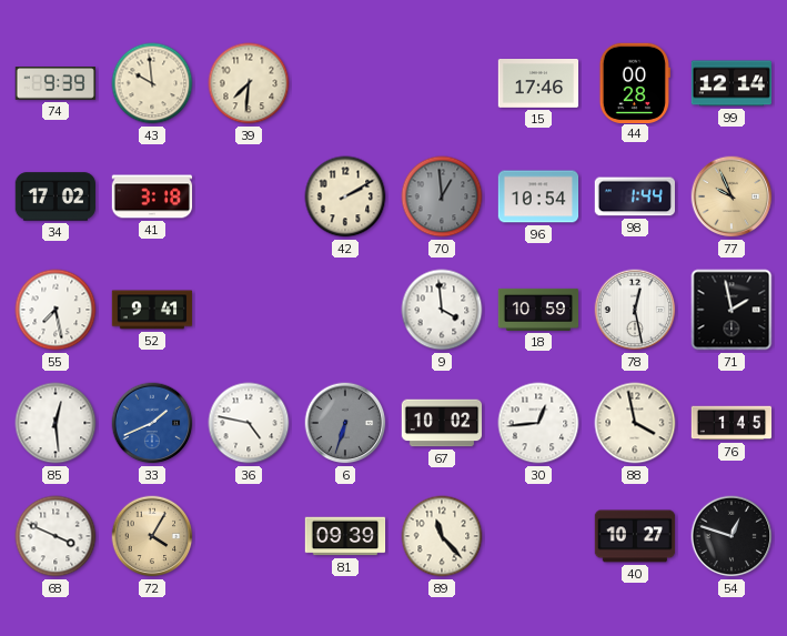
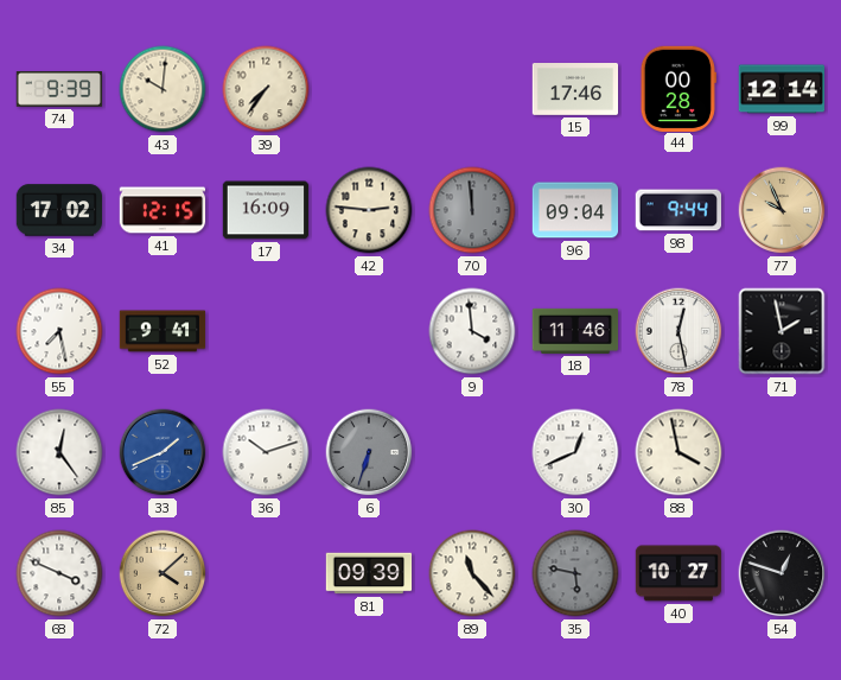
43: 9:59 -> 10:01 (163, 89)
39: 7:31 -> 7:36 (266, 89)
41: 3:18 -> 12:15 (163, 210)
17: none -> 16:09 (266, 210)
42: 2:10 -> 2:46 (369, 210)
70: 12:59 -> 11:59 (472, 210)
96: 10:54 -> 09:04 (575, 210)
98: 1:44 -> 9:44 (677, 210)
18: 10:59 -> 11:46 (575, 331)
85: 12:29 -> 12:24 (59, 452)
36: 4:47 -> 10:12 (266, 452)
67: 10:02 -> none (442, 423)
30: 12:44 -> 12:41 (575, 452)
76: 1:45 -> none (731, 423)
72: 4:05 -> 4:08 (163, 573)
35: none -> 5:47 (575, 573)
